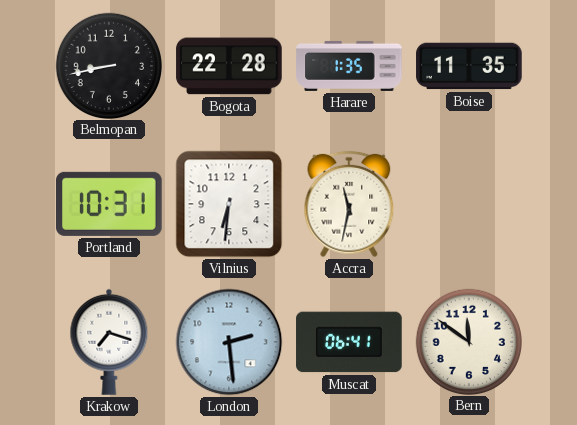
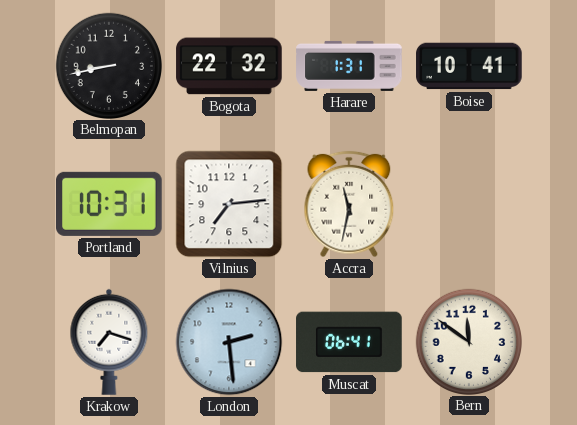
Bogota: 22:28 -> 22:32 (229, 66)
Harare: 1:35 -> 1:31 (349, 66)
Boise: 11:35 -> 10:41 (469, 66)
Vilnius: 6:31 -> 7:14 (229, 204)
